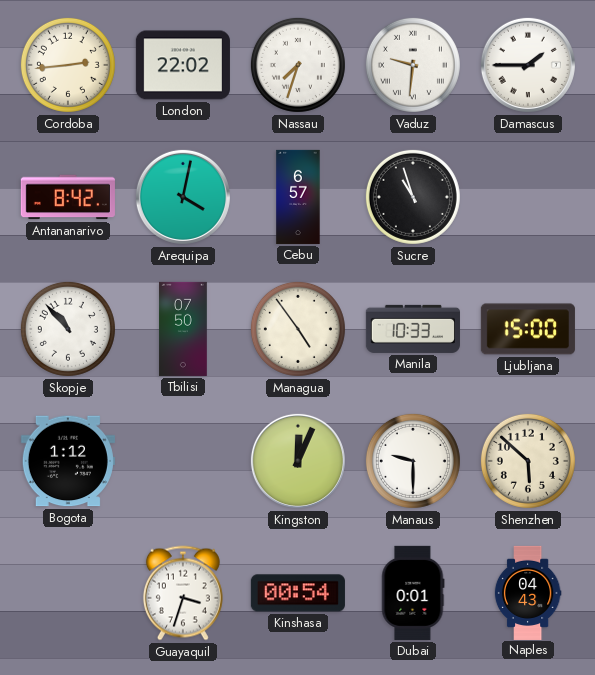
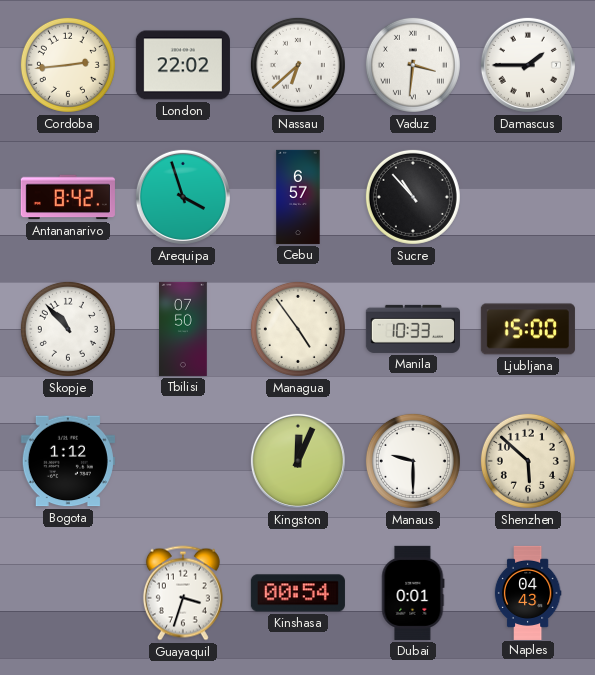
Nassau: 7:33 -> 6:38 (298, 65)
Vaduz: 9:31 -> 3:31 (413, 65)
Arequipa: 4:02 -> 3:57 (183, 197)
Sucre: 10:57 -> 10:53 (413, 197)
